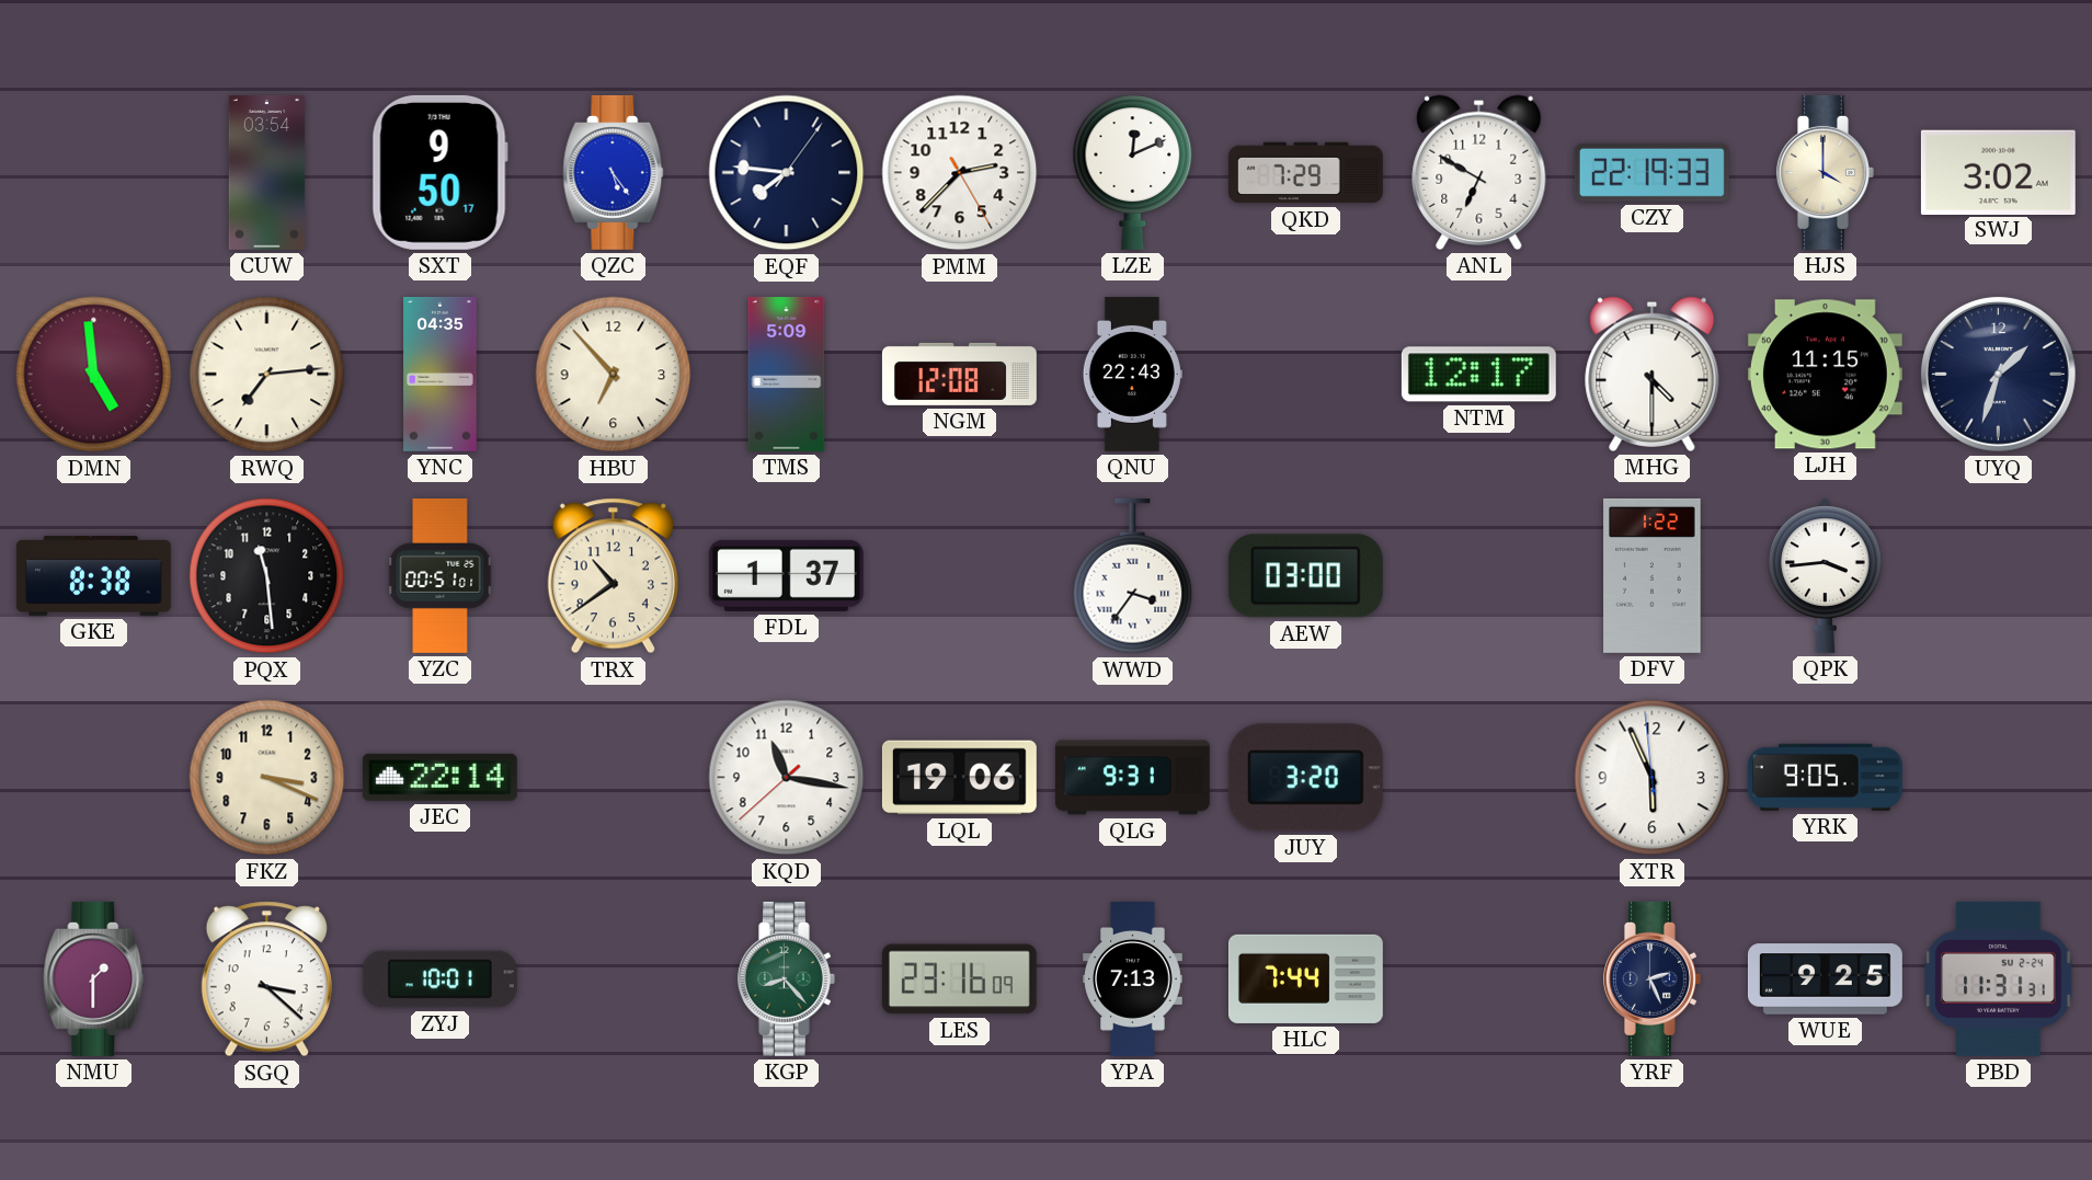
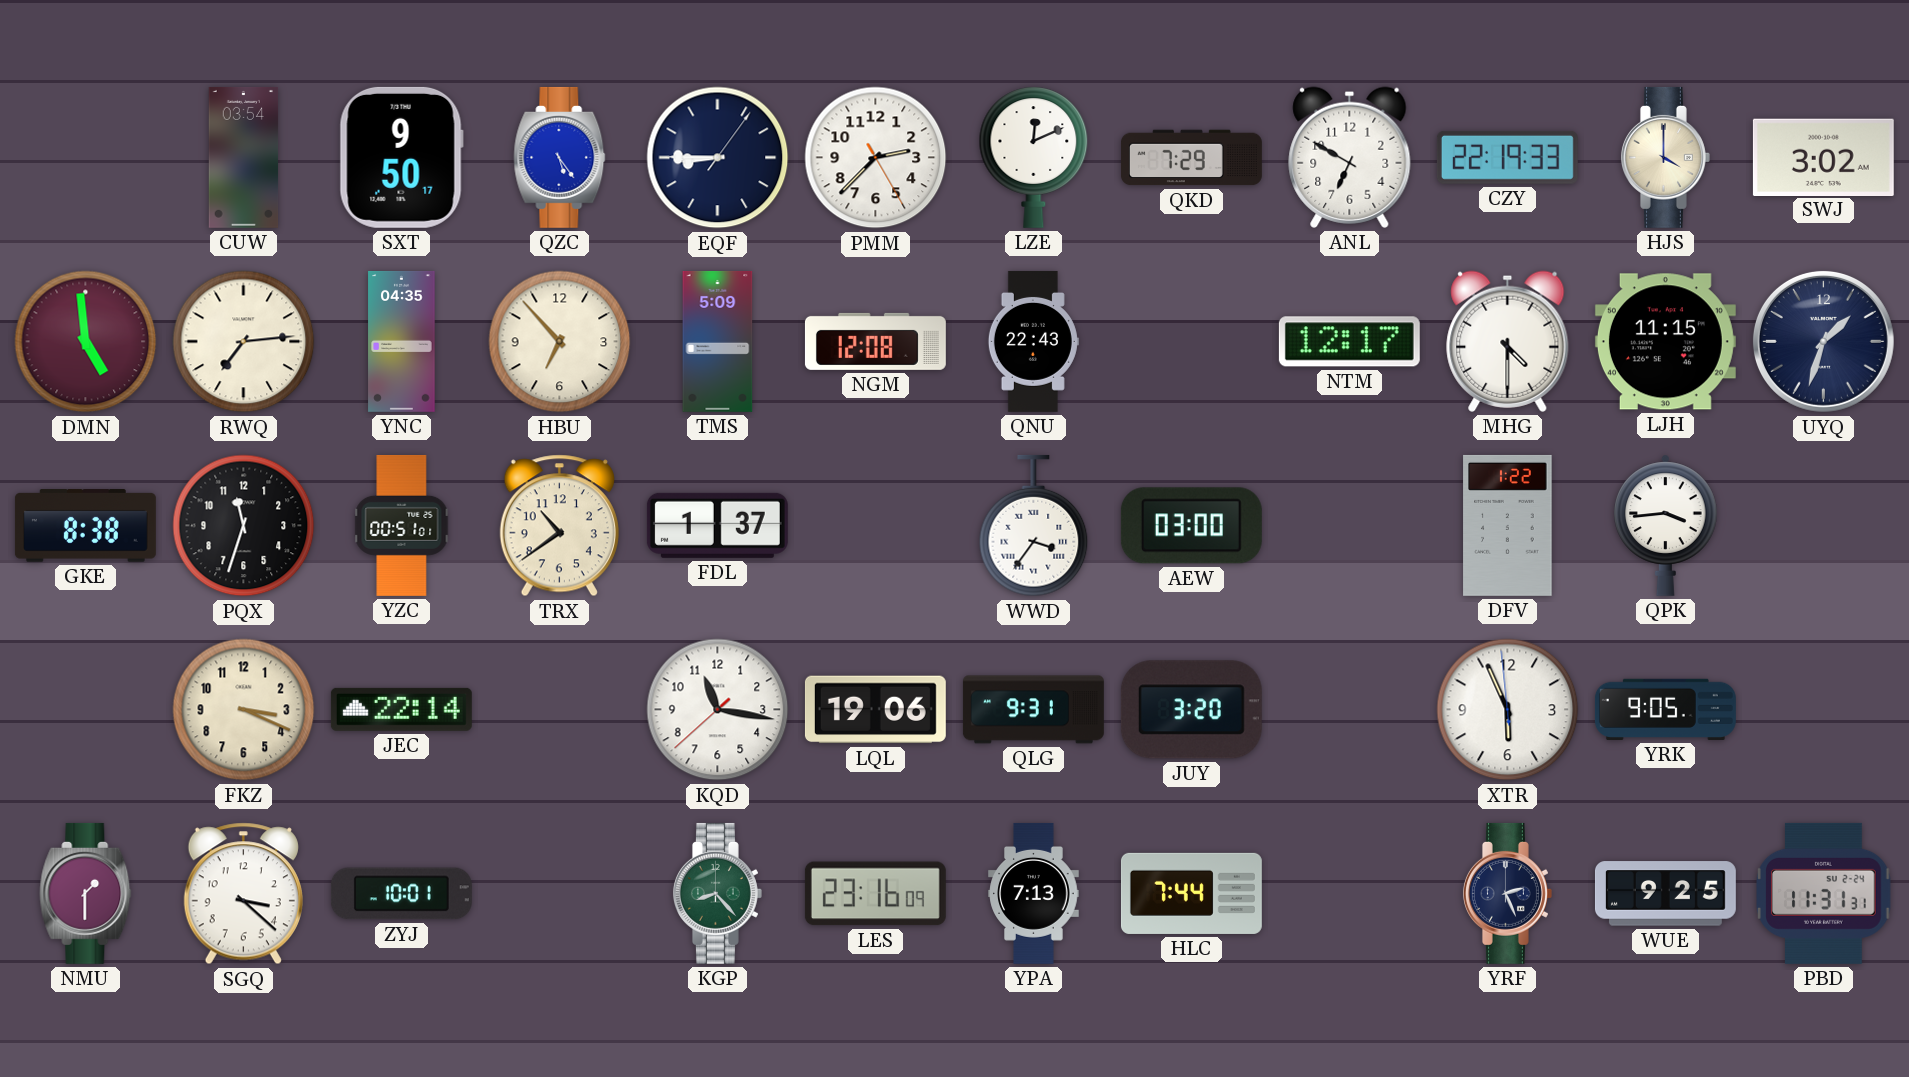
EQF: 7:46 -> 8:45 (718, 158)
PQX: 11:29 -> 11:33 (244, 526)
